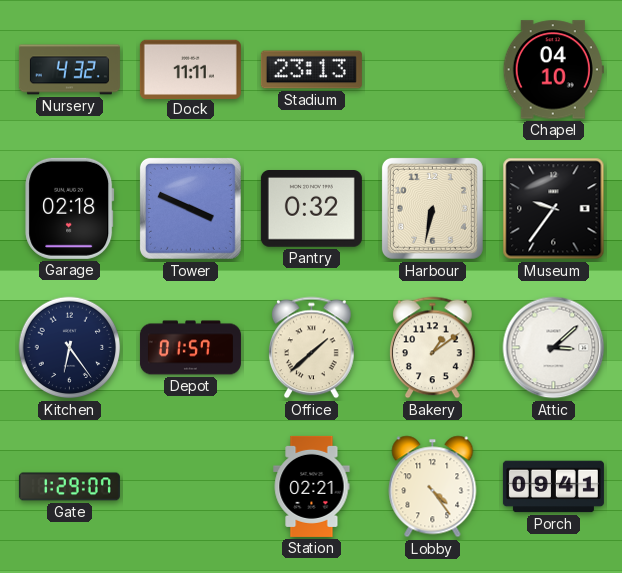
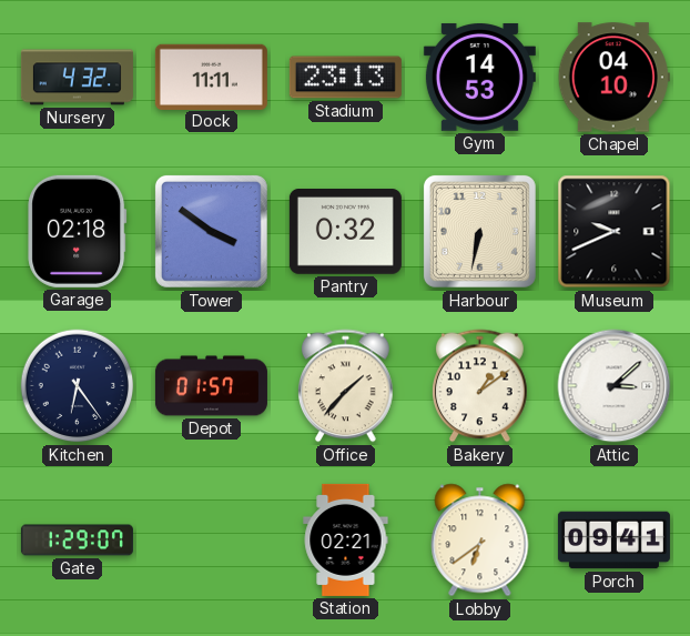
Gym: none -> 14:53 (479, 77)
Tower: 3:49 -> 3:51 (211, 231)
Museum: 9:36 -> 9:41 (615, 232)
Office: 1:38 -> 1:37 (346, 386)
Lobby: 4:24 -> 6:39 (480, 541)
